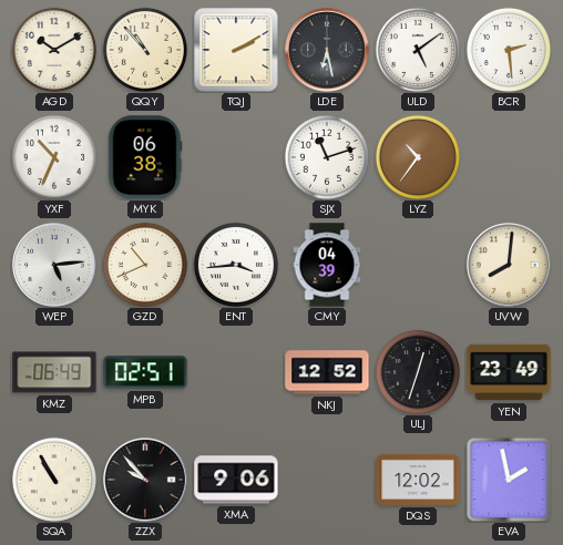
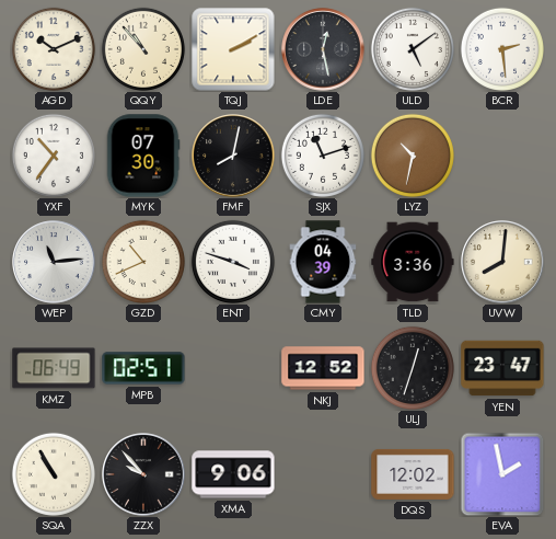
AGD: 10:10 -> 10:11 (54, 49)
LDE: 6:28 -> 12:28 (323, 49)
YXF: 10:34 -> 10:36 (54, 156)
MYK: 06:38 -> 07:30 (143, 156)
FMF: none -> 8:02 (233, 156)
LYZ: 10:36 -> 10:32 (413, 156)
WEP: 5:14 -> 11:14 (54, 262)
ENT: 3:44 -> 3:48 (233, 262)
TLD: none -> 3:36 (413, 262)
YEN: 23:49 -> 23:47 (502, 368)
